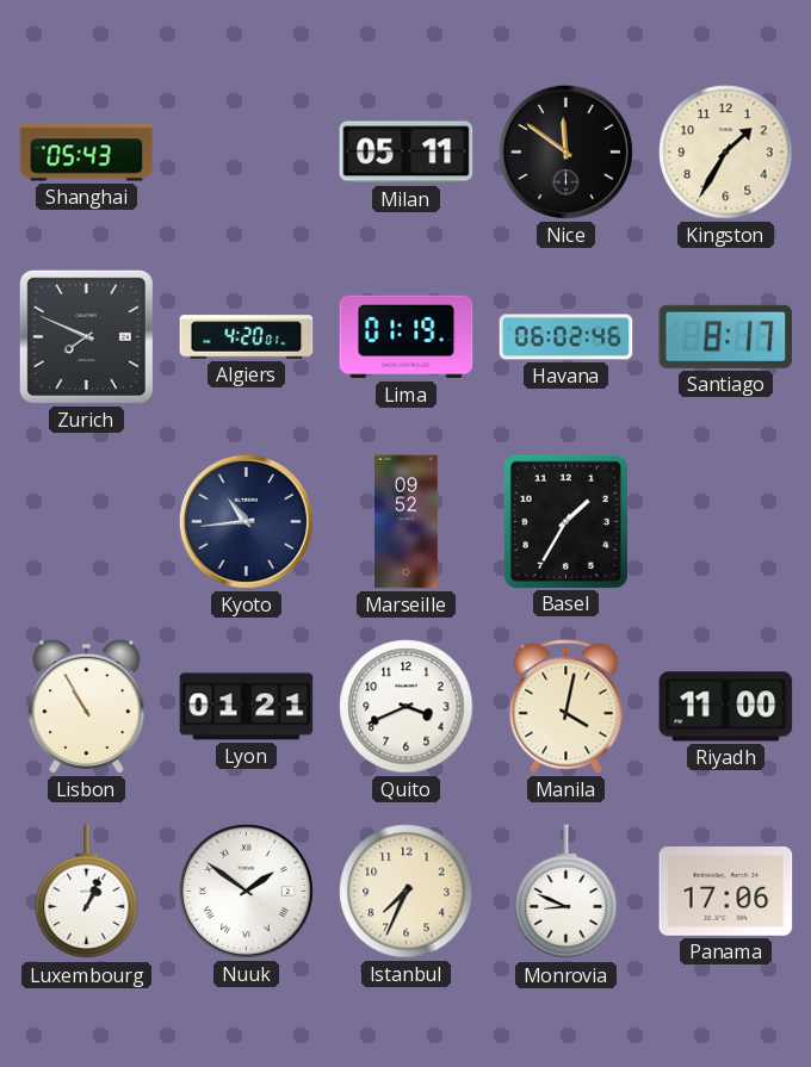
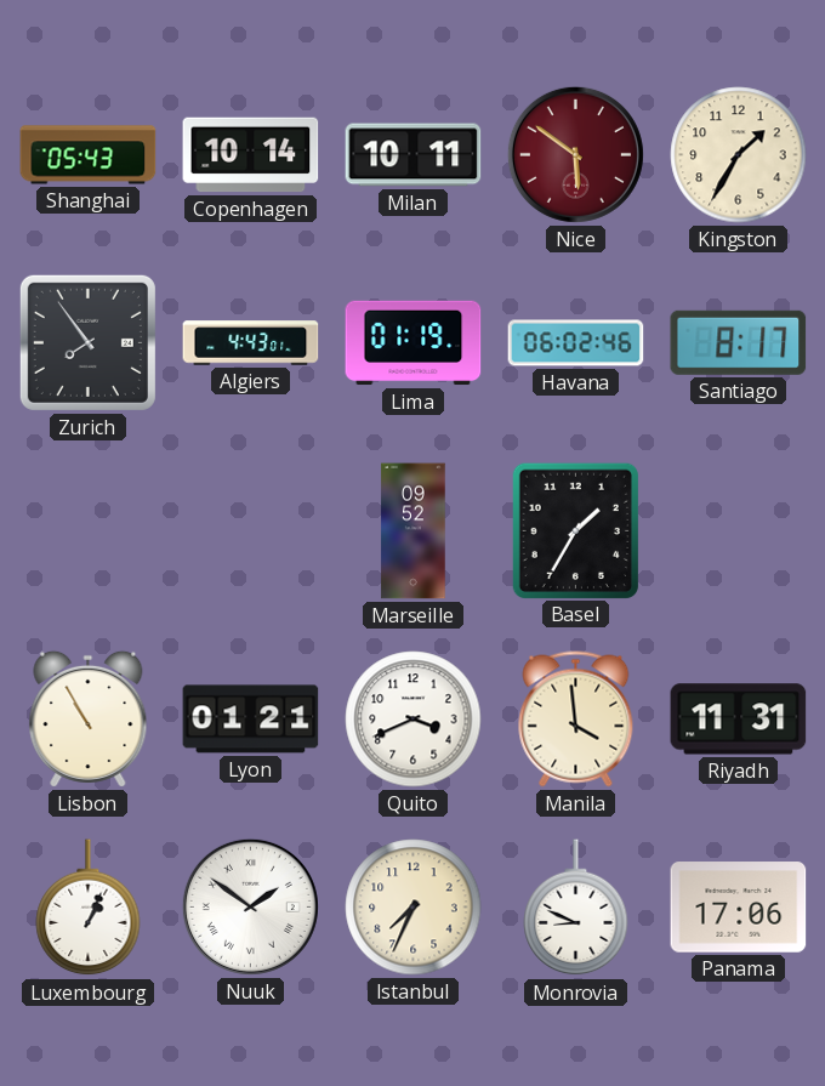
Copenhagen: none -> 10:14 (251, 155)
Milan: 05:11 -> 10:11 (414, 155)
Nice: 11:51 -> 5:51 (575, 154)
Nice dial: black -> burgundy (575, 154)
Zurich: 7:49 -> 7:54 (87, 342)
Algiers: 4:20 -> 4:43 (251, 343)
Kyoto: 10:44 -> none (246, 521)
Manila: 4:02 -> 3:59 (576, 720)
Riyadh: 11:00 -> 11:31 (739, 720)
